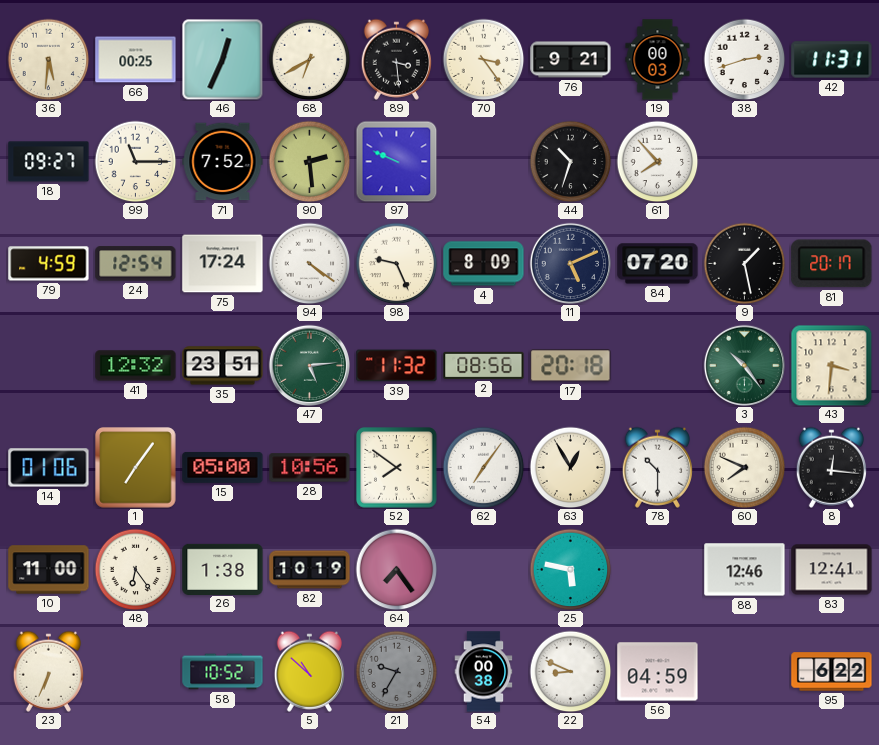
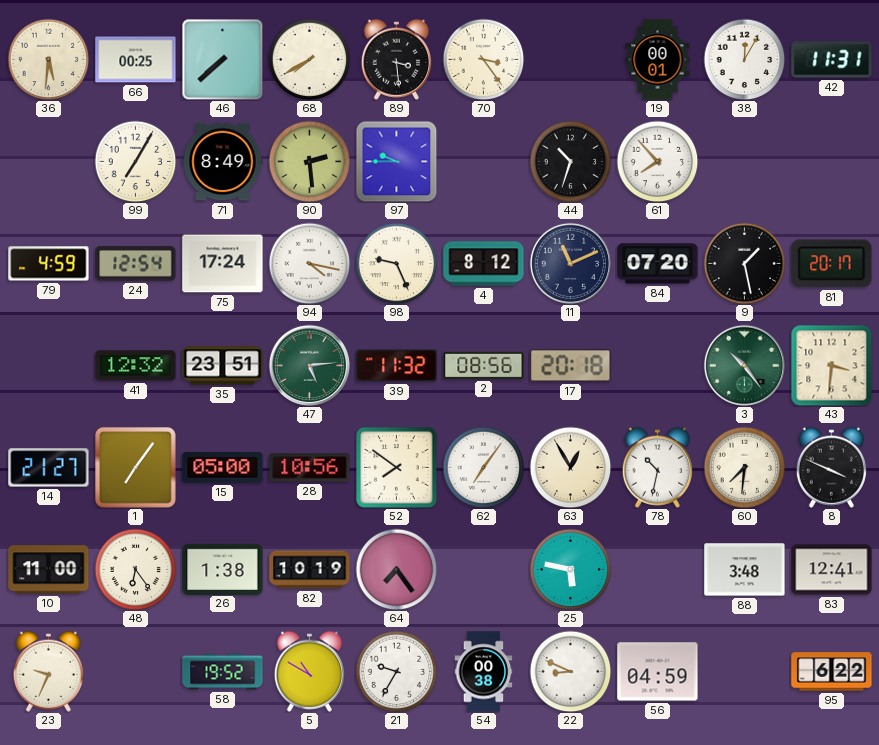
46: 12:34 -> 7:38 (222, 59)
68: 6:40 -> 7:40 (309, 59)
76: 9:21 -> none (571, 60)
19: 00:03 -> 00:01 (658, 60)
38: 2:42 -> 12:05 (744, 59)
18: 09:27 -> none (49, 162)
99: 11:15 -> 7:05 (135, 161)
71: 7:52 -> 8:49 (223, 162)
97: 9:49 -> 9:45 (396, 161)
94: 4:21 -> 4:17 (309, 263)
4: 8:09 -> 8:12 (484, 264)
11: 5:11 -> 11:11 (570, 263)
14: 01:06 -> 21:27 (49, 468)
78: 10:30 -> 10:32 (657, 467)
60: 7:49 -> 7:31 (744, 467)
8: 12:16 -> 3:49 (831, 467)
88: 12:46 -> 3:48 (745, 570)
23: 6:34 -> 9:34 (48, 671)
58: 10:52 -> 19:52 (223, 672)
5: 10:52 -> 10:50 (309, 671)
21 dial: grey -> white (396, 671)
